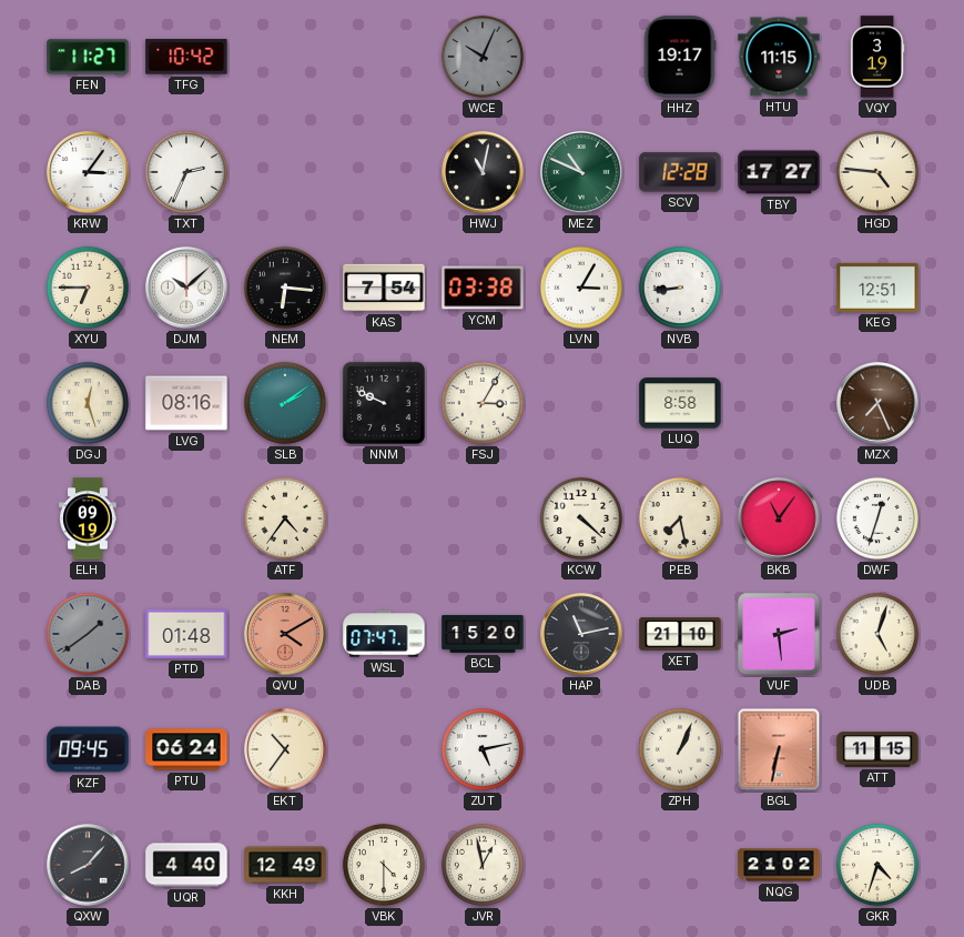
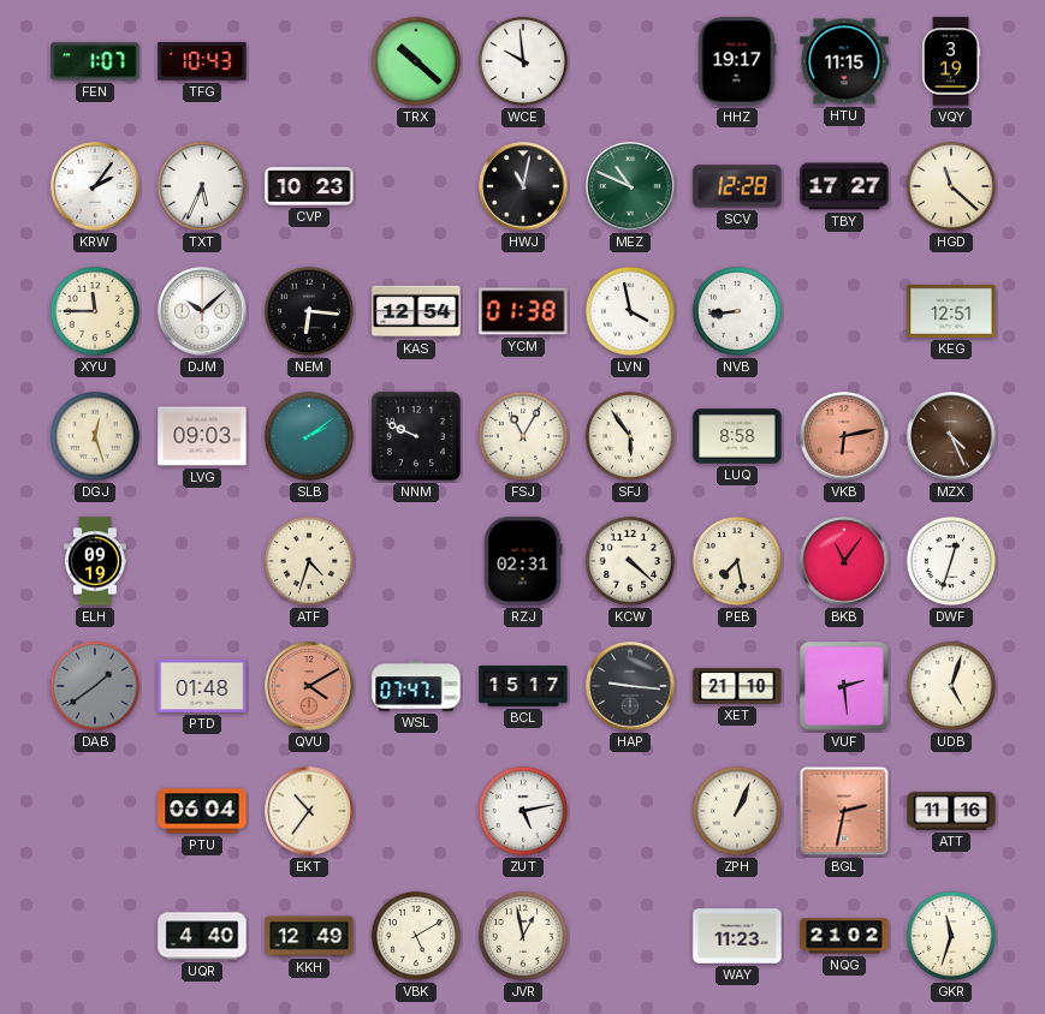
FEN: 11:27 -> 1:07 (95, 61)
TFG: 10:42 -> 10:43 (202, 61)
TRX: none -> 10:22 (416, 61)
WCE: 10:04 -> 9:59 (523, 61)
WCE dial: grey -> white (523, 61)
KRW: 3:06 -> 2:06 (95, 186)
TXT: 2:34 -> 5:34 (202, 186)
CVP: none -> 10:23 (309, 186)
HGD: 4:46 -> 11:22 (951, 186)
XYU: 6:45 -> 11:45 (95, 311)
KAS: 7:54 -> 12:54 (416, 311)
YCM: 03:38 -> 01:38 (523, 311)
LVN: 3:05 -> 3:58 (630, 311)
LVG: 08:16 -> 09:03 (202, 436)
FSJ: 3:05 -> 11:05 (523, 436)
SFJ: none -> 5:54 (630, 436)
VKB: none -> 6:13 (844, 436)
MZX: 7:26 -> 4:26 (951, 436)
ATF: 4:36 -> 4:33 (309, 561)
RZJ: none -> 02:31 (523, 561)
BCL: 15:20 -> 15:17 (523, 686)
HAP: 11:13 -> 9:16 (630, 686)
KZF: 09:45 -> none (88, 749)
PTU: 06:24 -> 06:04 (202, 811)
BGL: 6:32 -> 2:32 (844, 811)
ATT: 11:15 -> 11:16 (951, 811)
QXW: 8:07 -> none (88, 865)
VBK: 4:30 -> 5:10 (416, 936)
WAY: none -> 11:23 (737, 936)
GKR: 4:33 -> 11:33 (951, 936)
